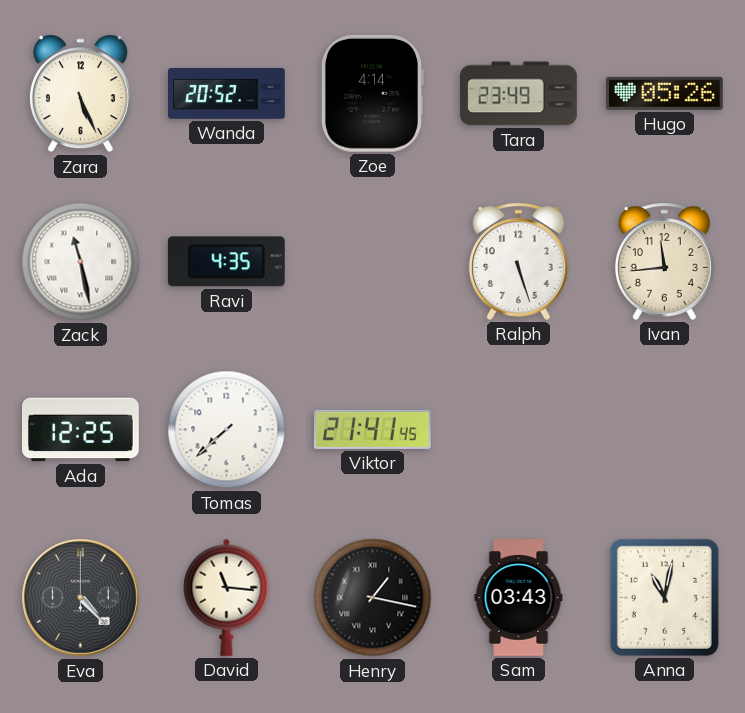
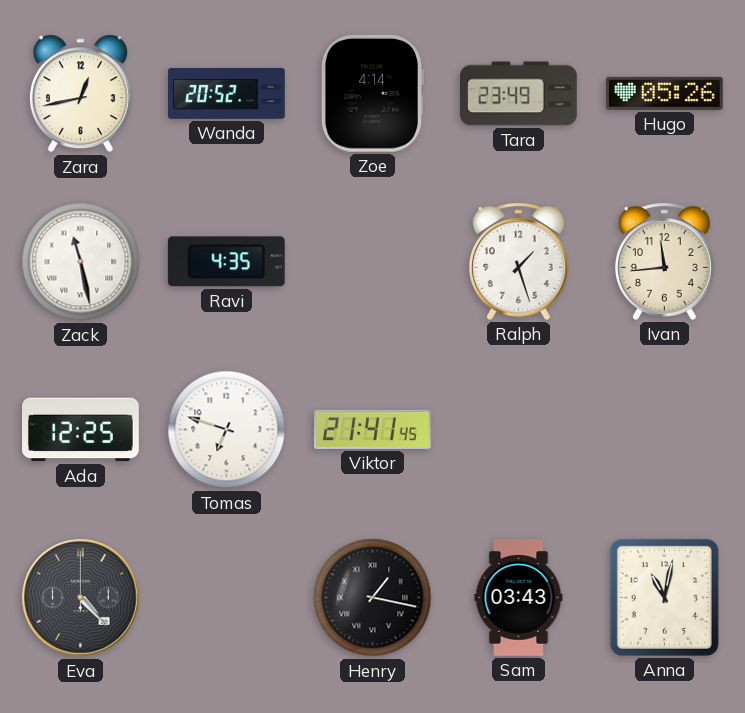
Zara: 5:26 -> 12:43 (80, 94)
Ralph: 5:27 -> 1:27 (518, 261)
Tomas: 7:38 -> 6:48 (227, 430)
David: 11:16 -> none (227, 597)
